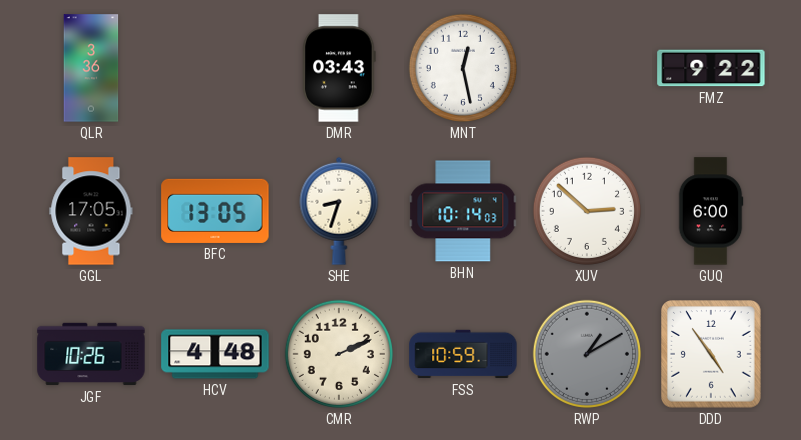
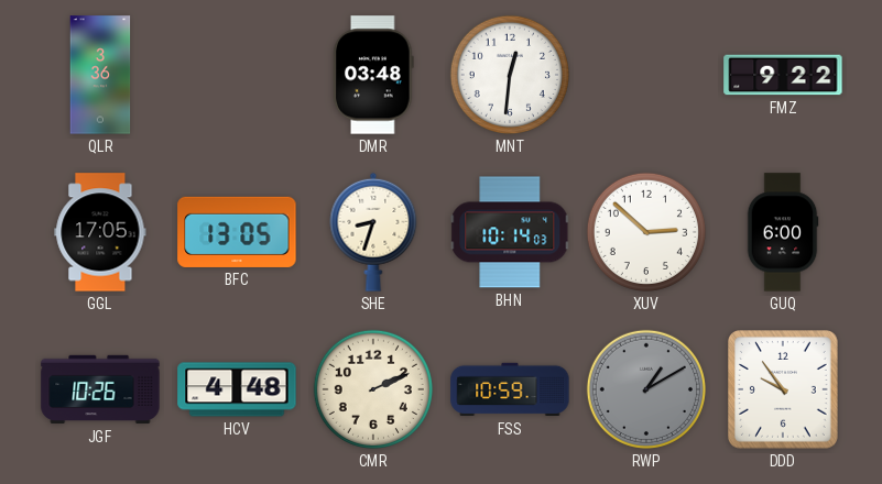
DMR: 03:43 -> 03:48 (373, 75)
MNT: 12:28 -> 12:31 (510, 75)
DDD: 4:54 -> 9:54 (784, 389)
